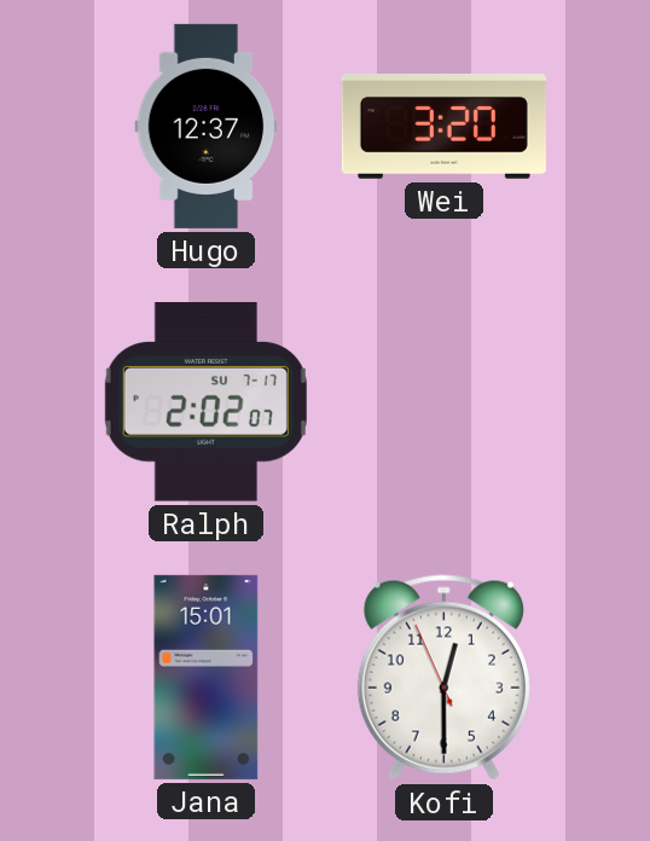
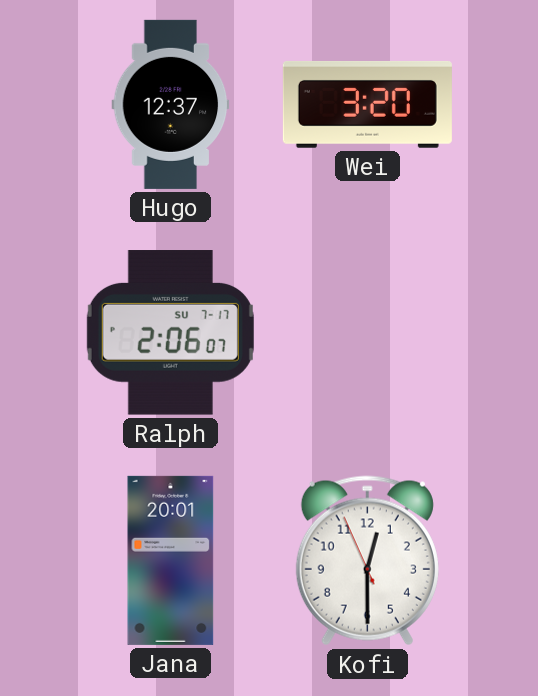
Ralph: 2:02 -> 2:06 (170, 333)
Jana: 15:01 -> 20:01 (171, 560)
